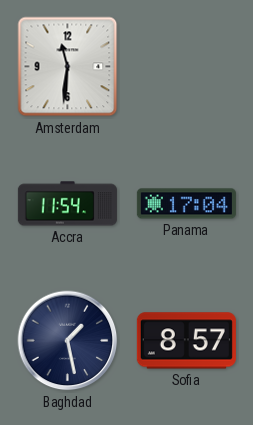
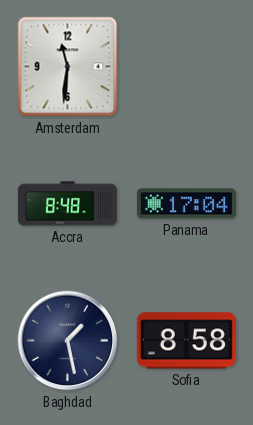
Accra: 11:54 -> 8:48 (67, 204)
Sofia: 8:57 -> 8:58 (186, 341)
